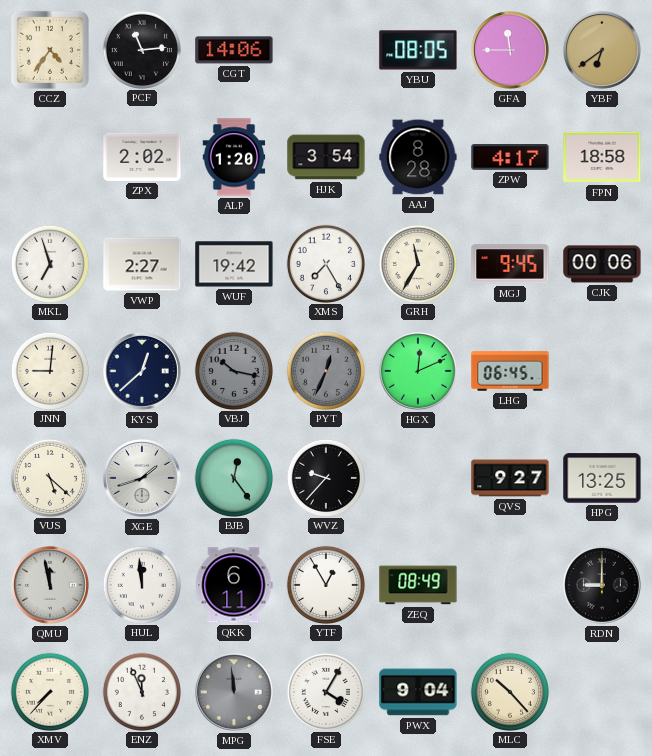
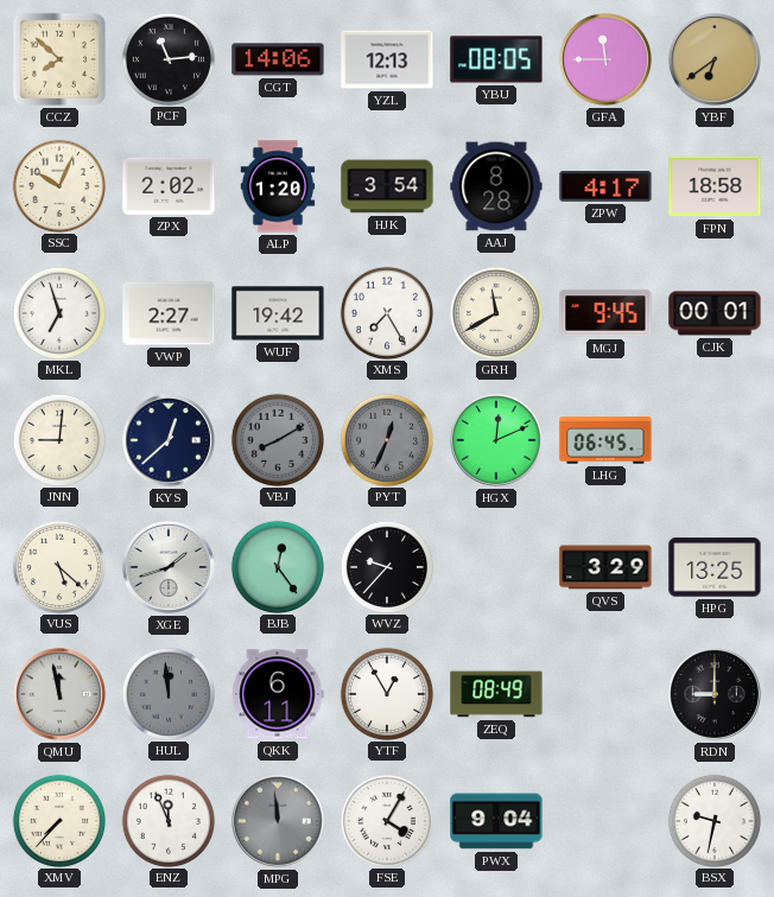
CCZ: 4:36 -> 7:52 (59, 59)
YZL: none -> 12:13 (387, 59)
SSC: none -> 10:04 (58, 185)
GRH: 11:35 -> 11:40 (495, 312)
CJK: 00:06 -> 00:01 (715, 313)
VBJ: 10:17 -> 8:10 (277, 439)
QVS: 9:27 -> 3:29 (605, 567)
HUL dial: white -> grey (167, 693)
MLC: 10:23 -> none (509, 691)
BSX: none -> 9:32 (713, 820)
